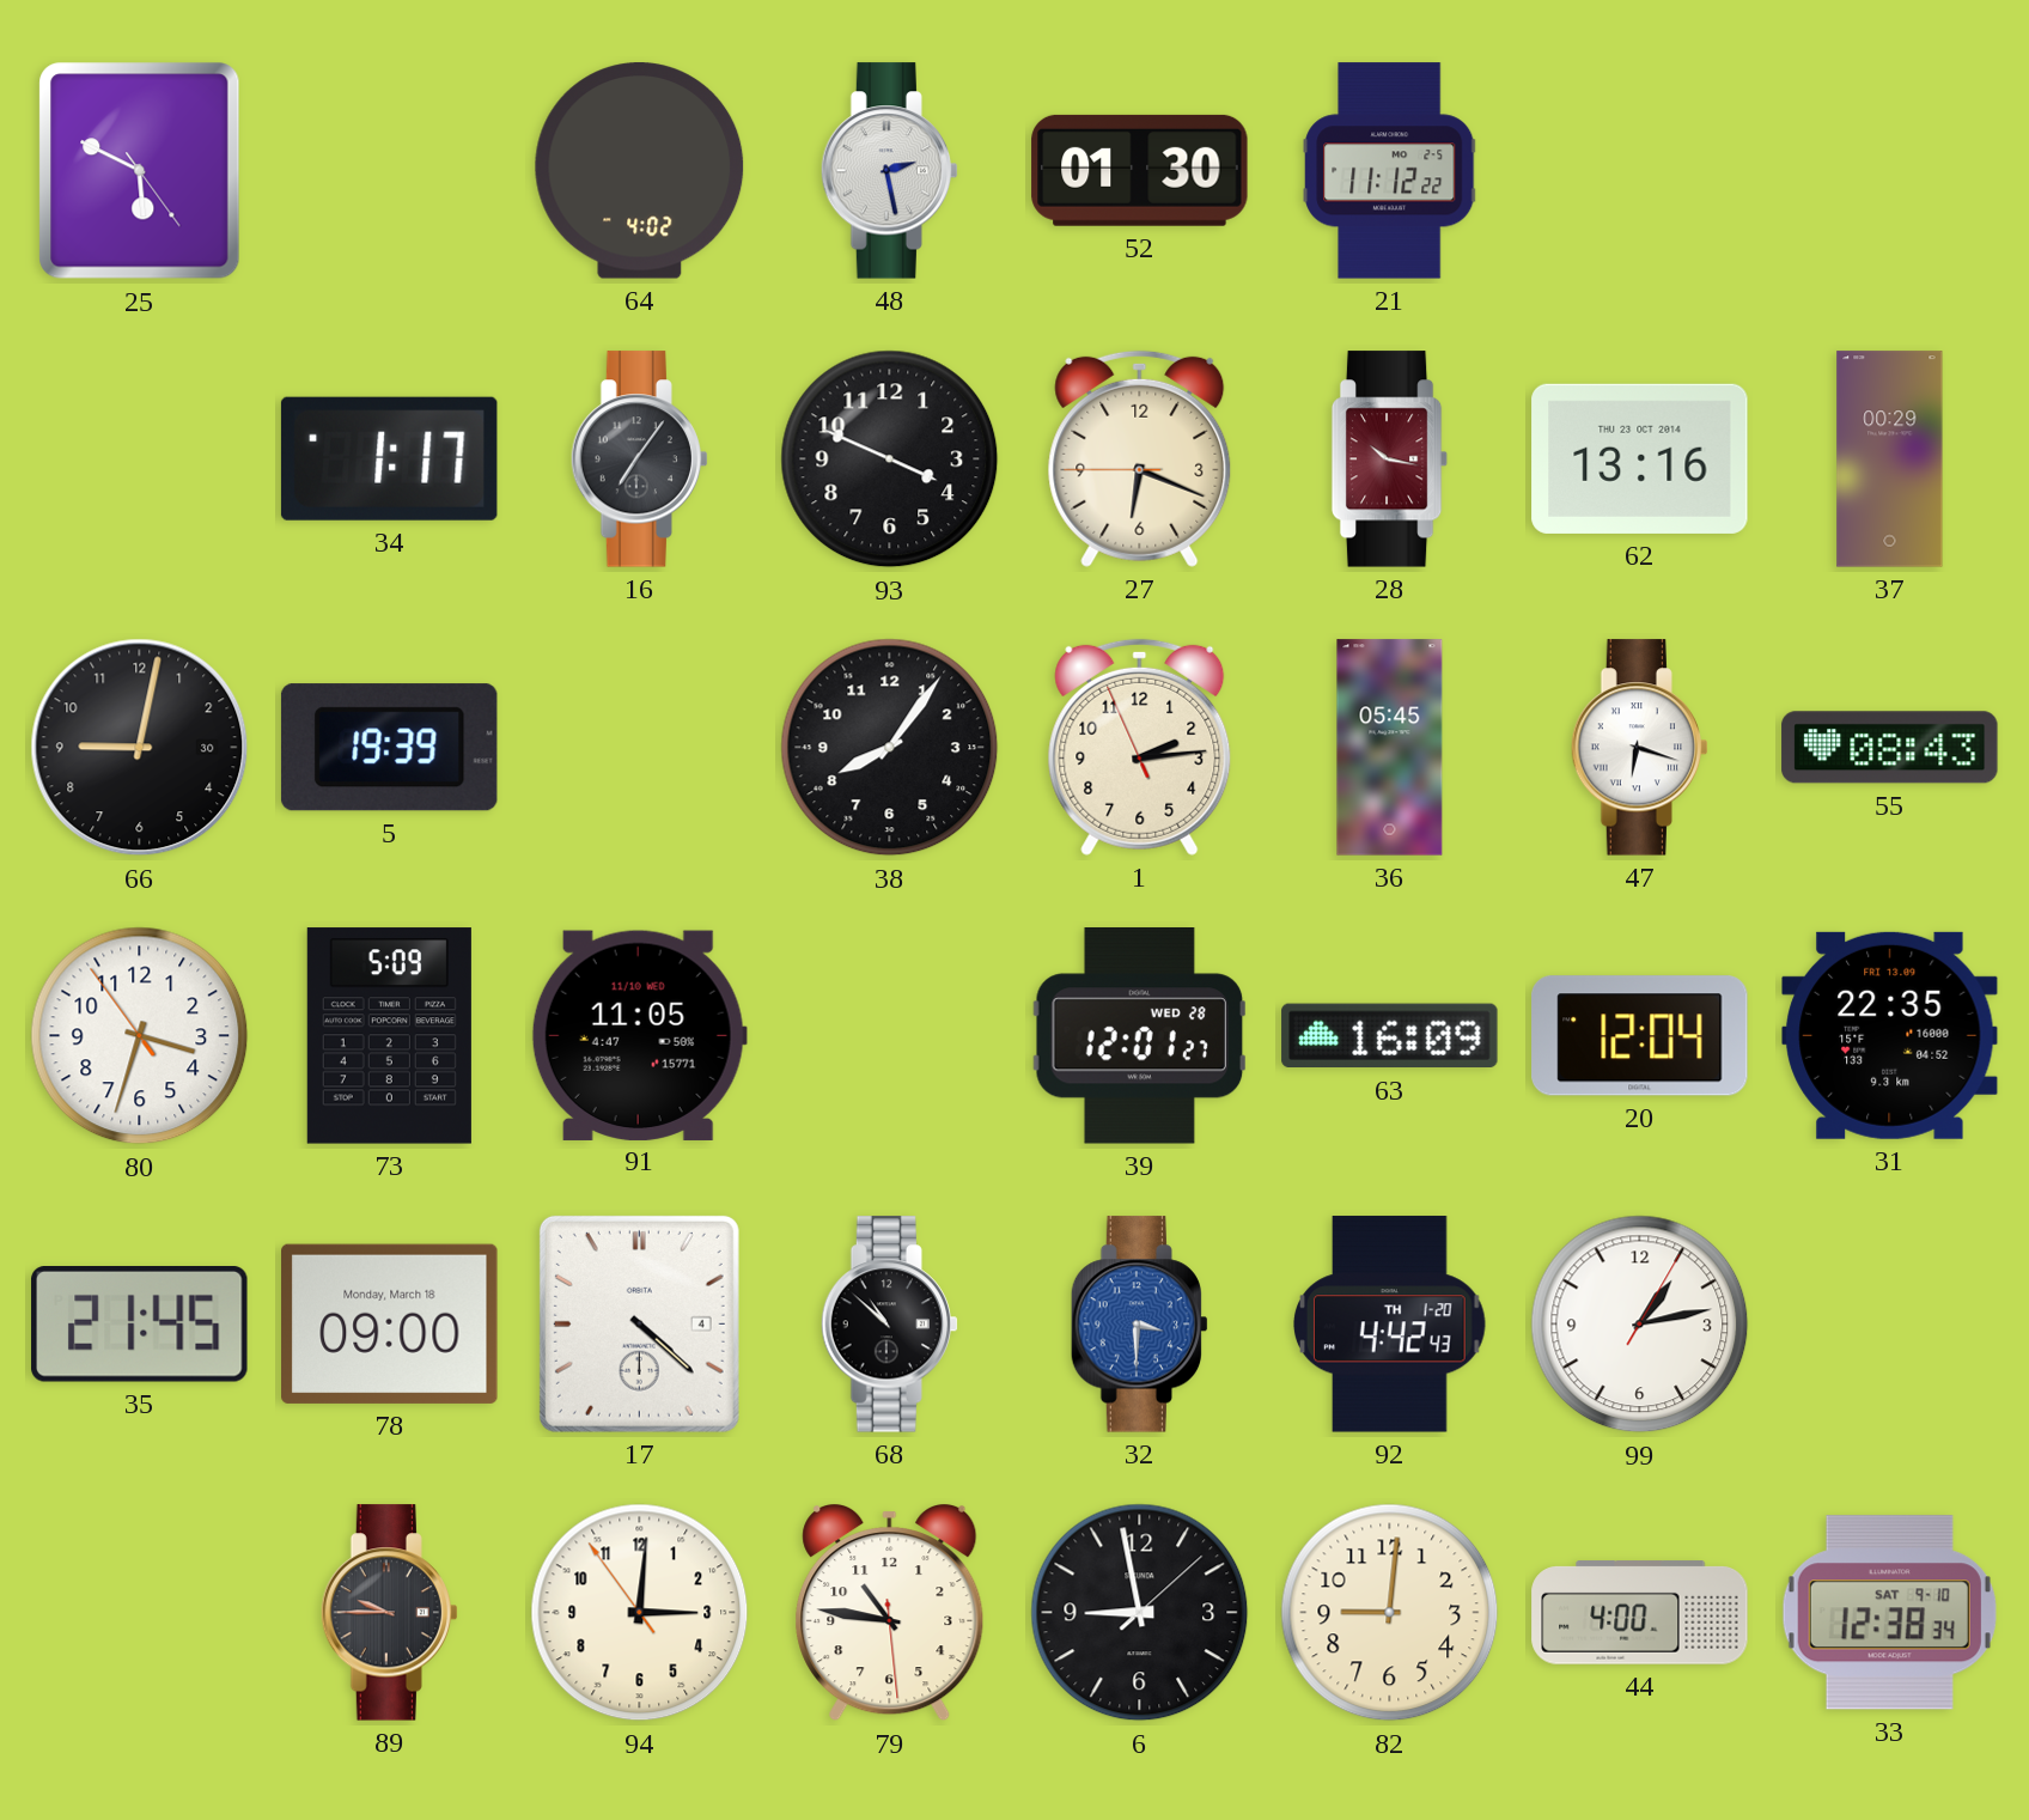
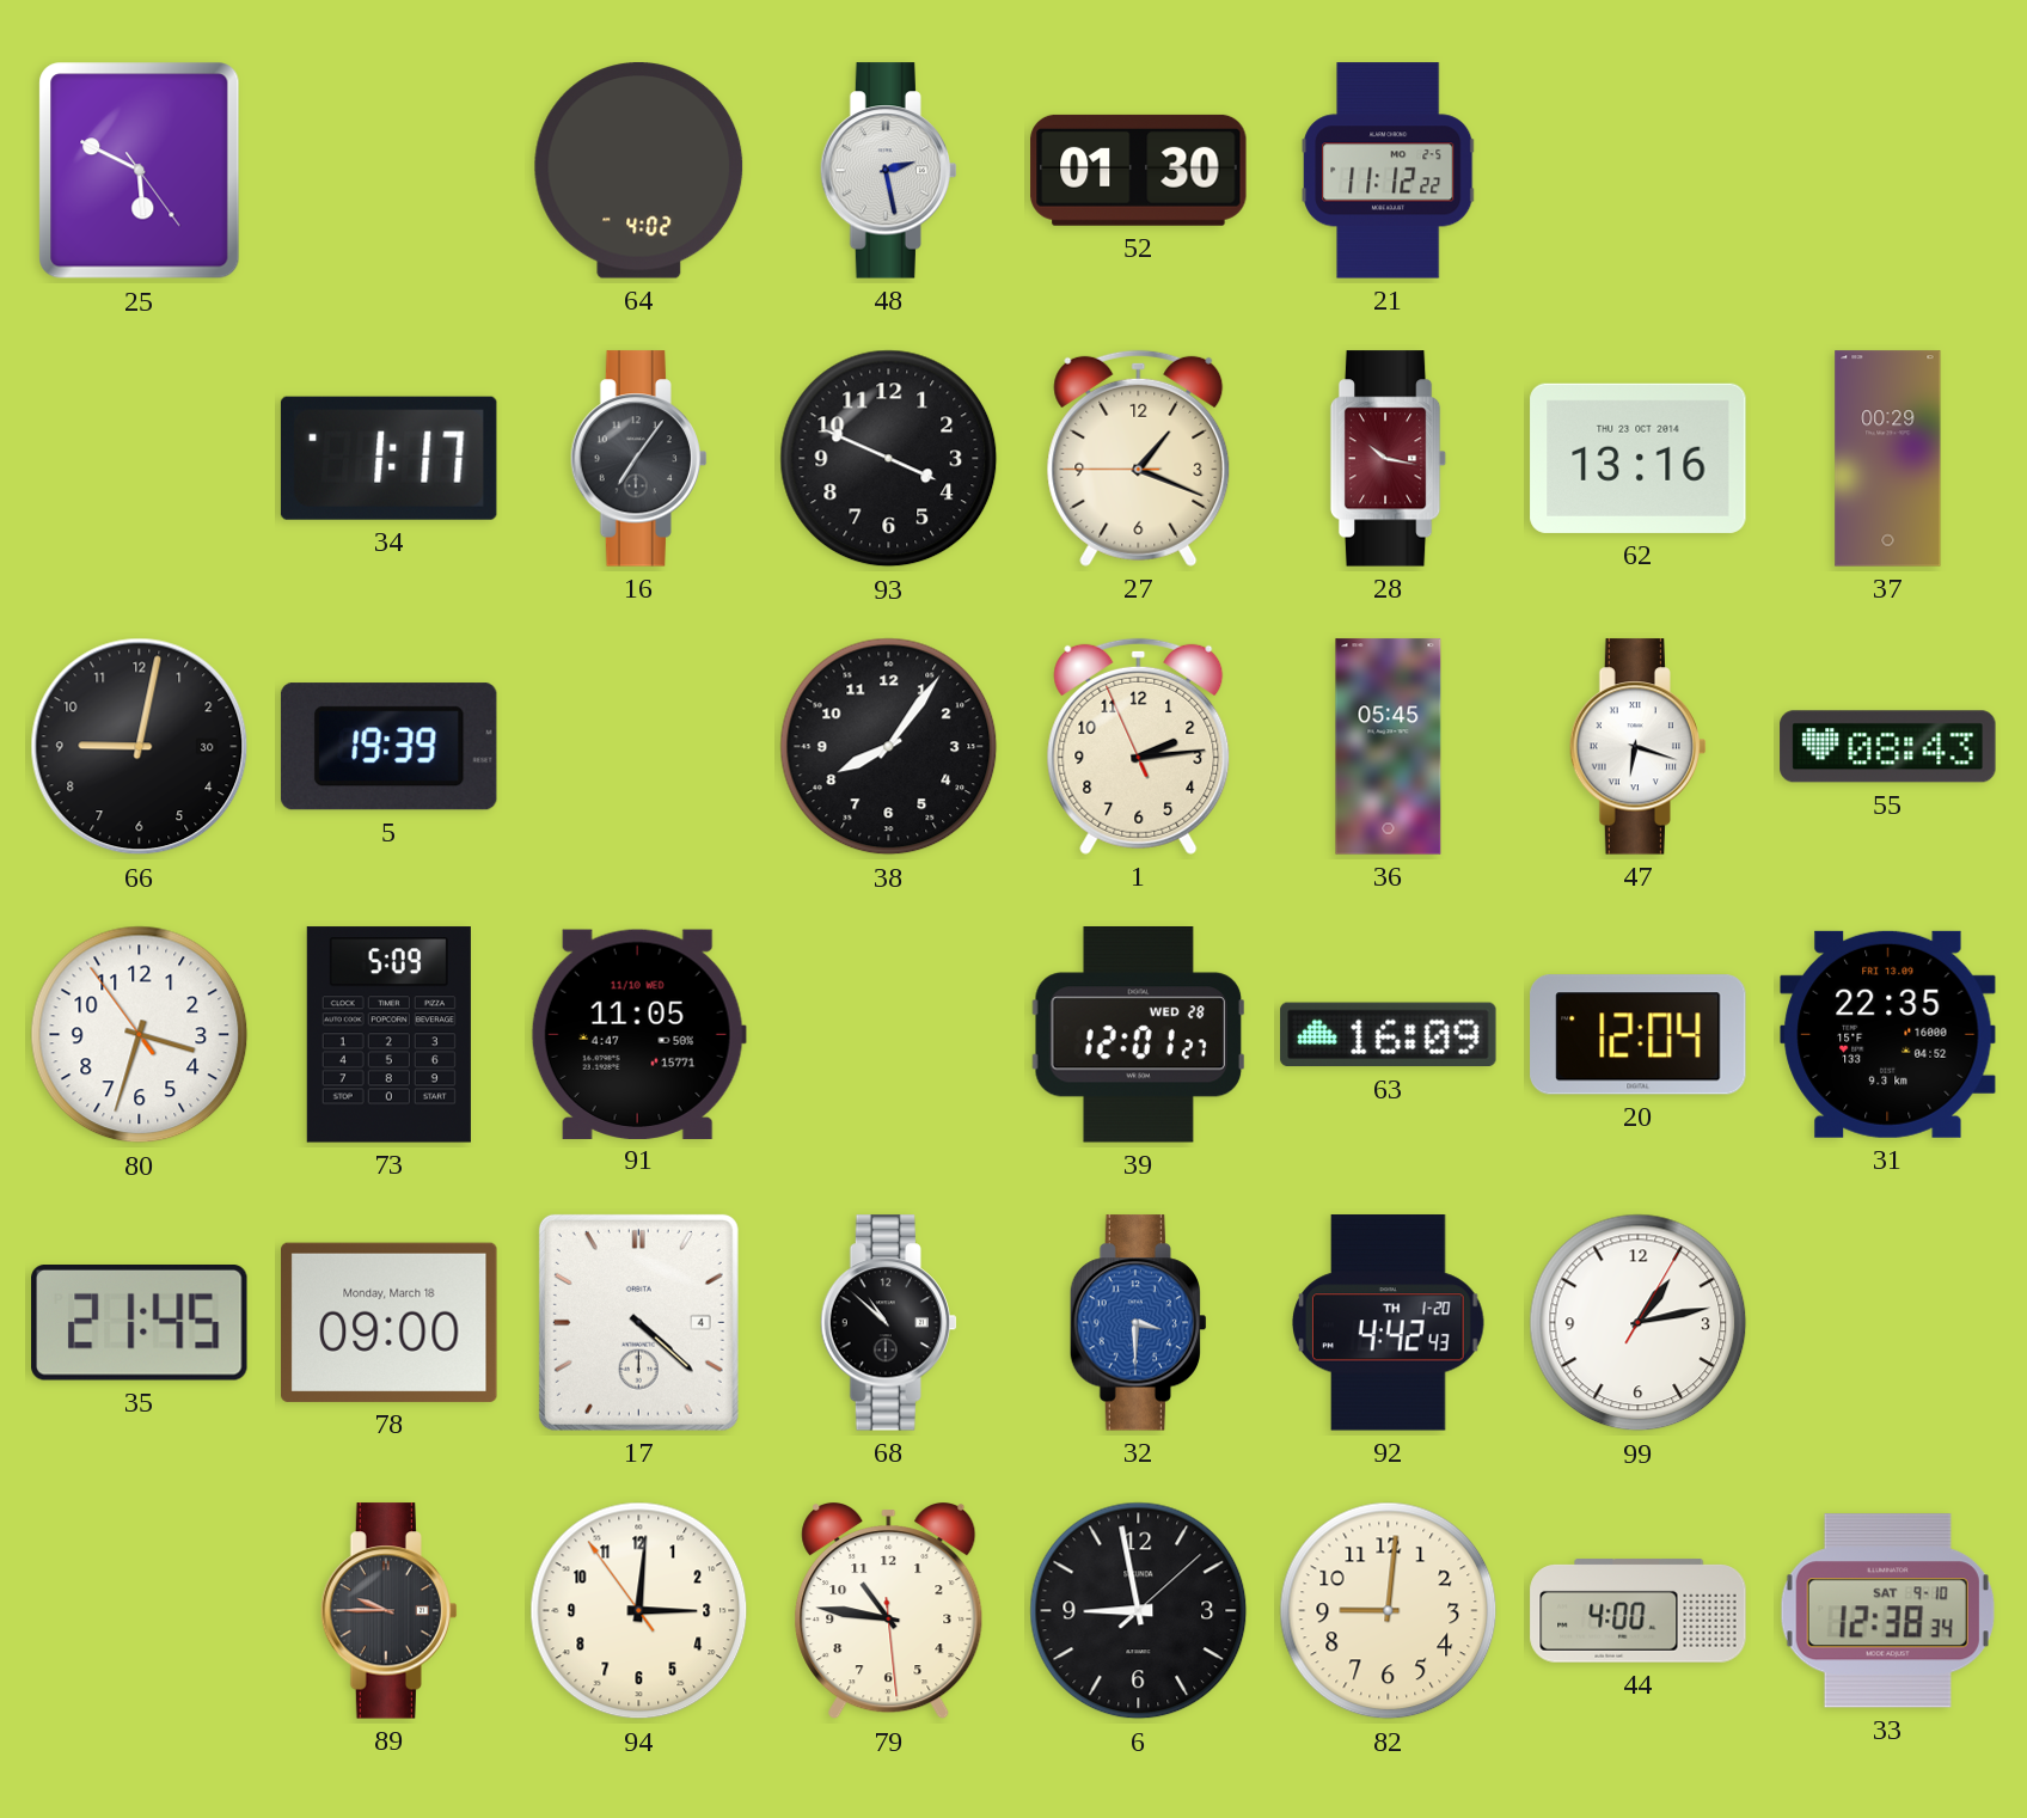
27: 6:18 -> 1:18 (1139, 458)
